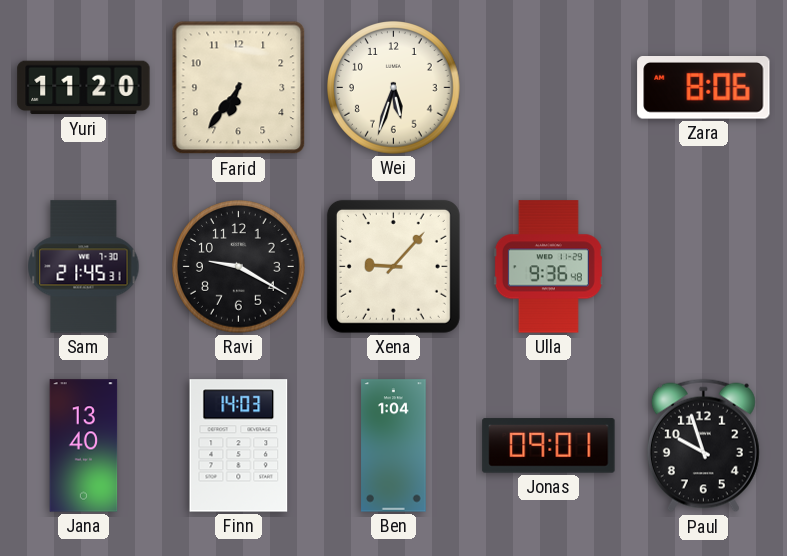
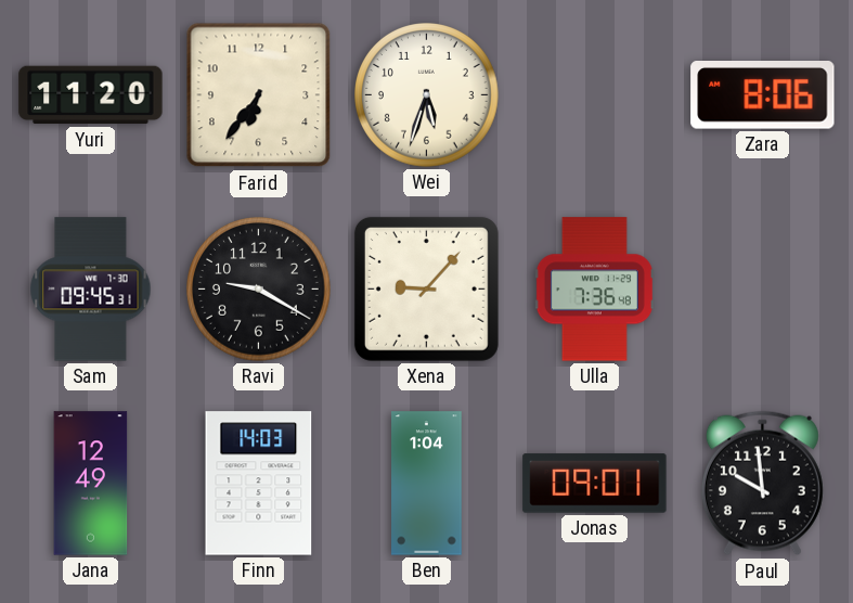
Sam: 21:45 -> 09:45 (91, 290)
Ulla: 9:36 -> 7:36 (594, 290)
Jana: 13:40 -> 12:49 (91, 484)
Paul: 9:57 -> 9:59 (762, 484)
